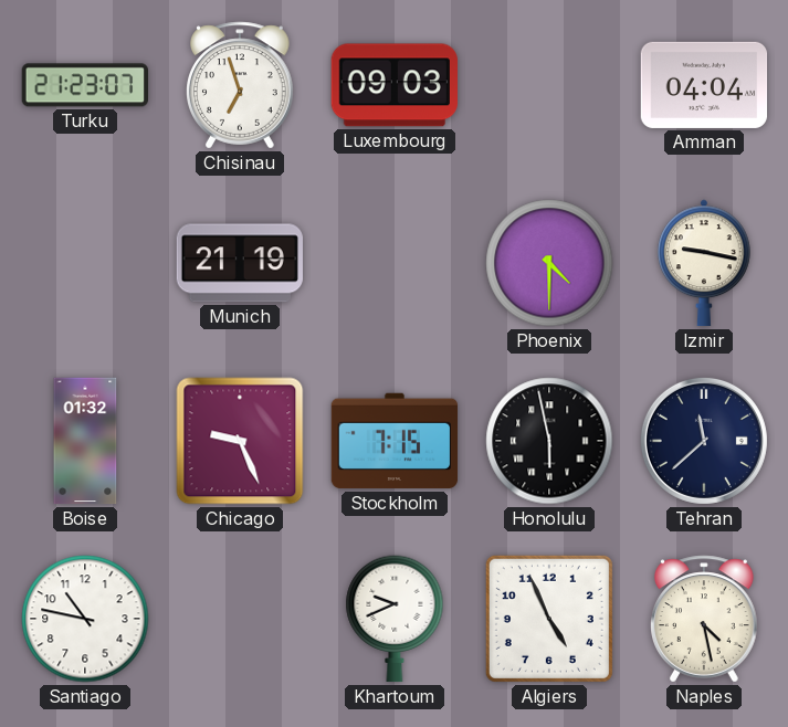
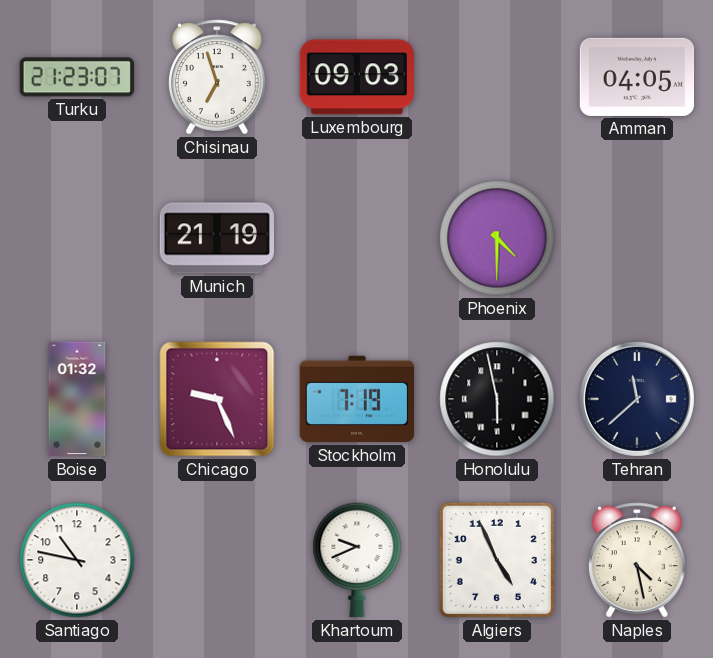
Amman: 04:04 -> 04:05 (637, 77)
Izmir: 9:17 -> none (704, 263)
Stockholm: 7:15 -> 7:19 (357, 399)
